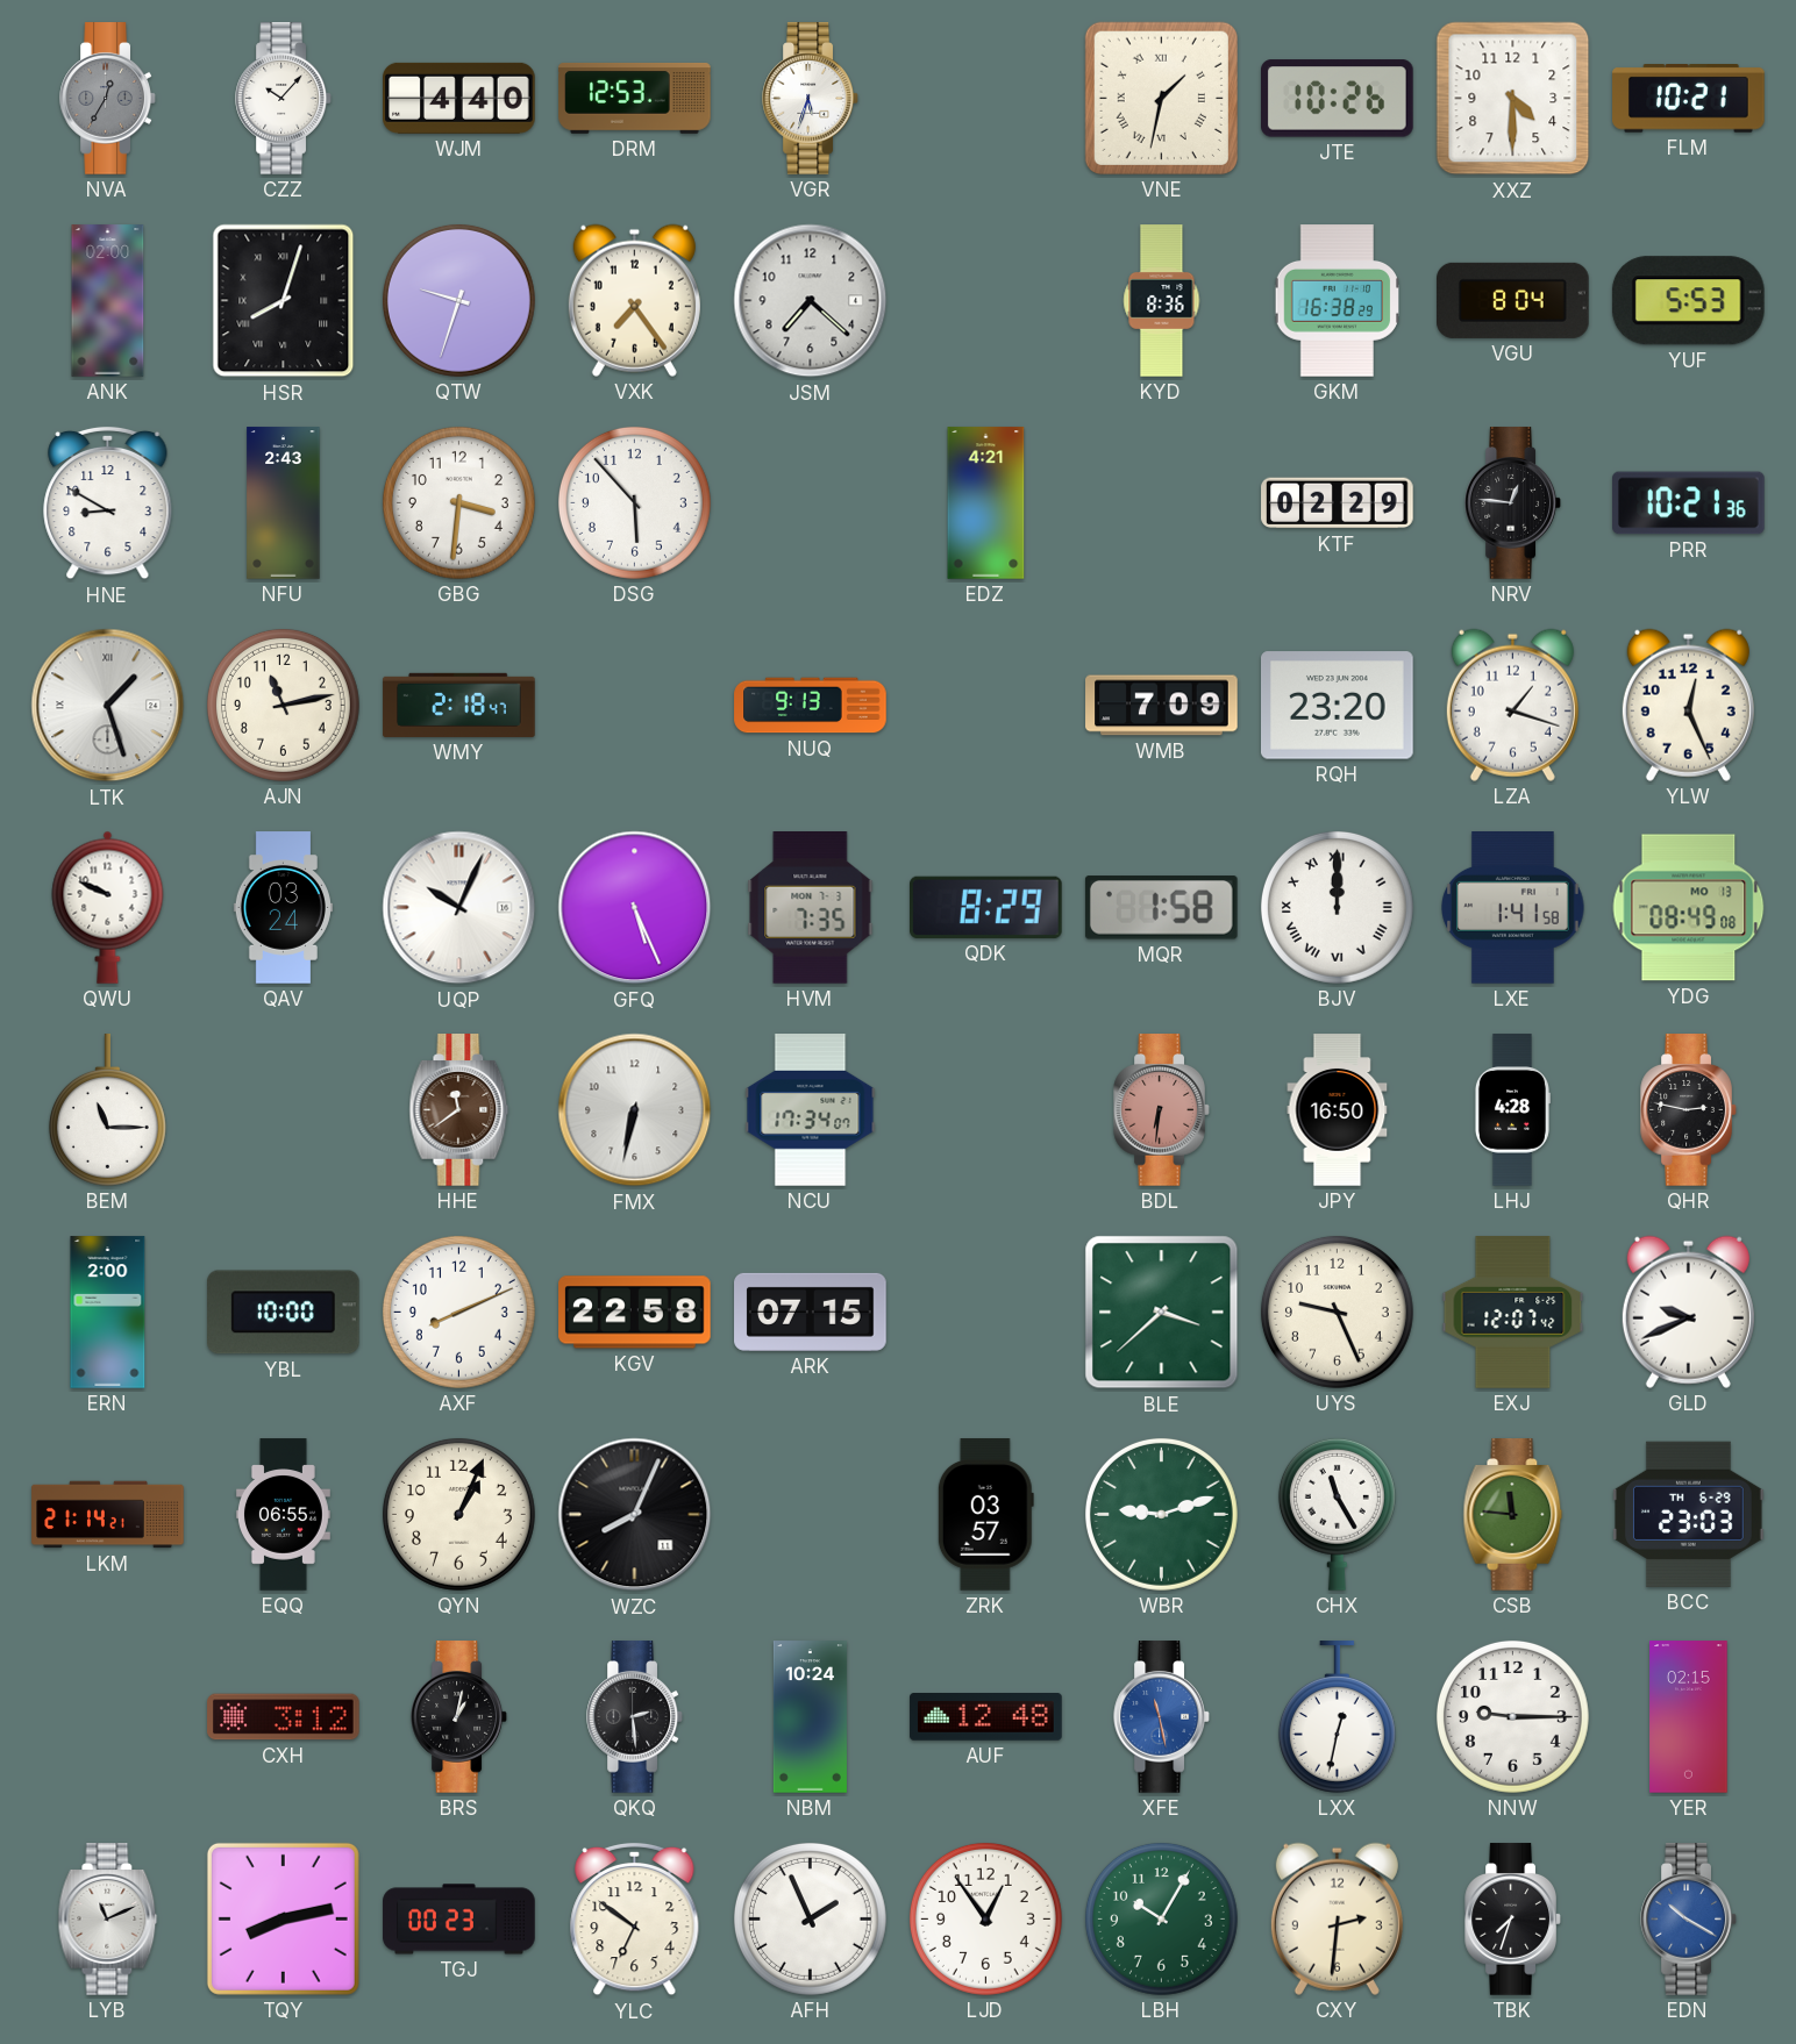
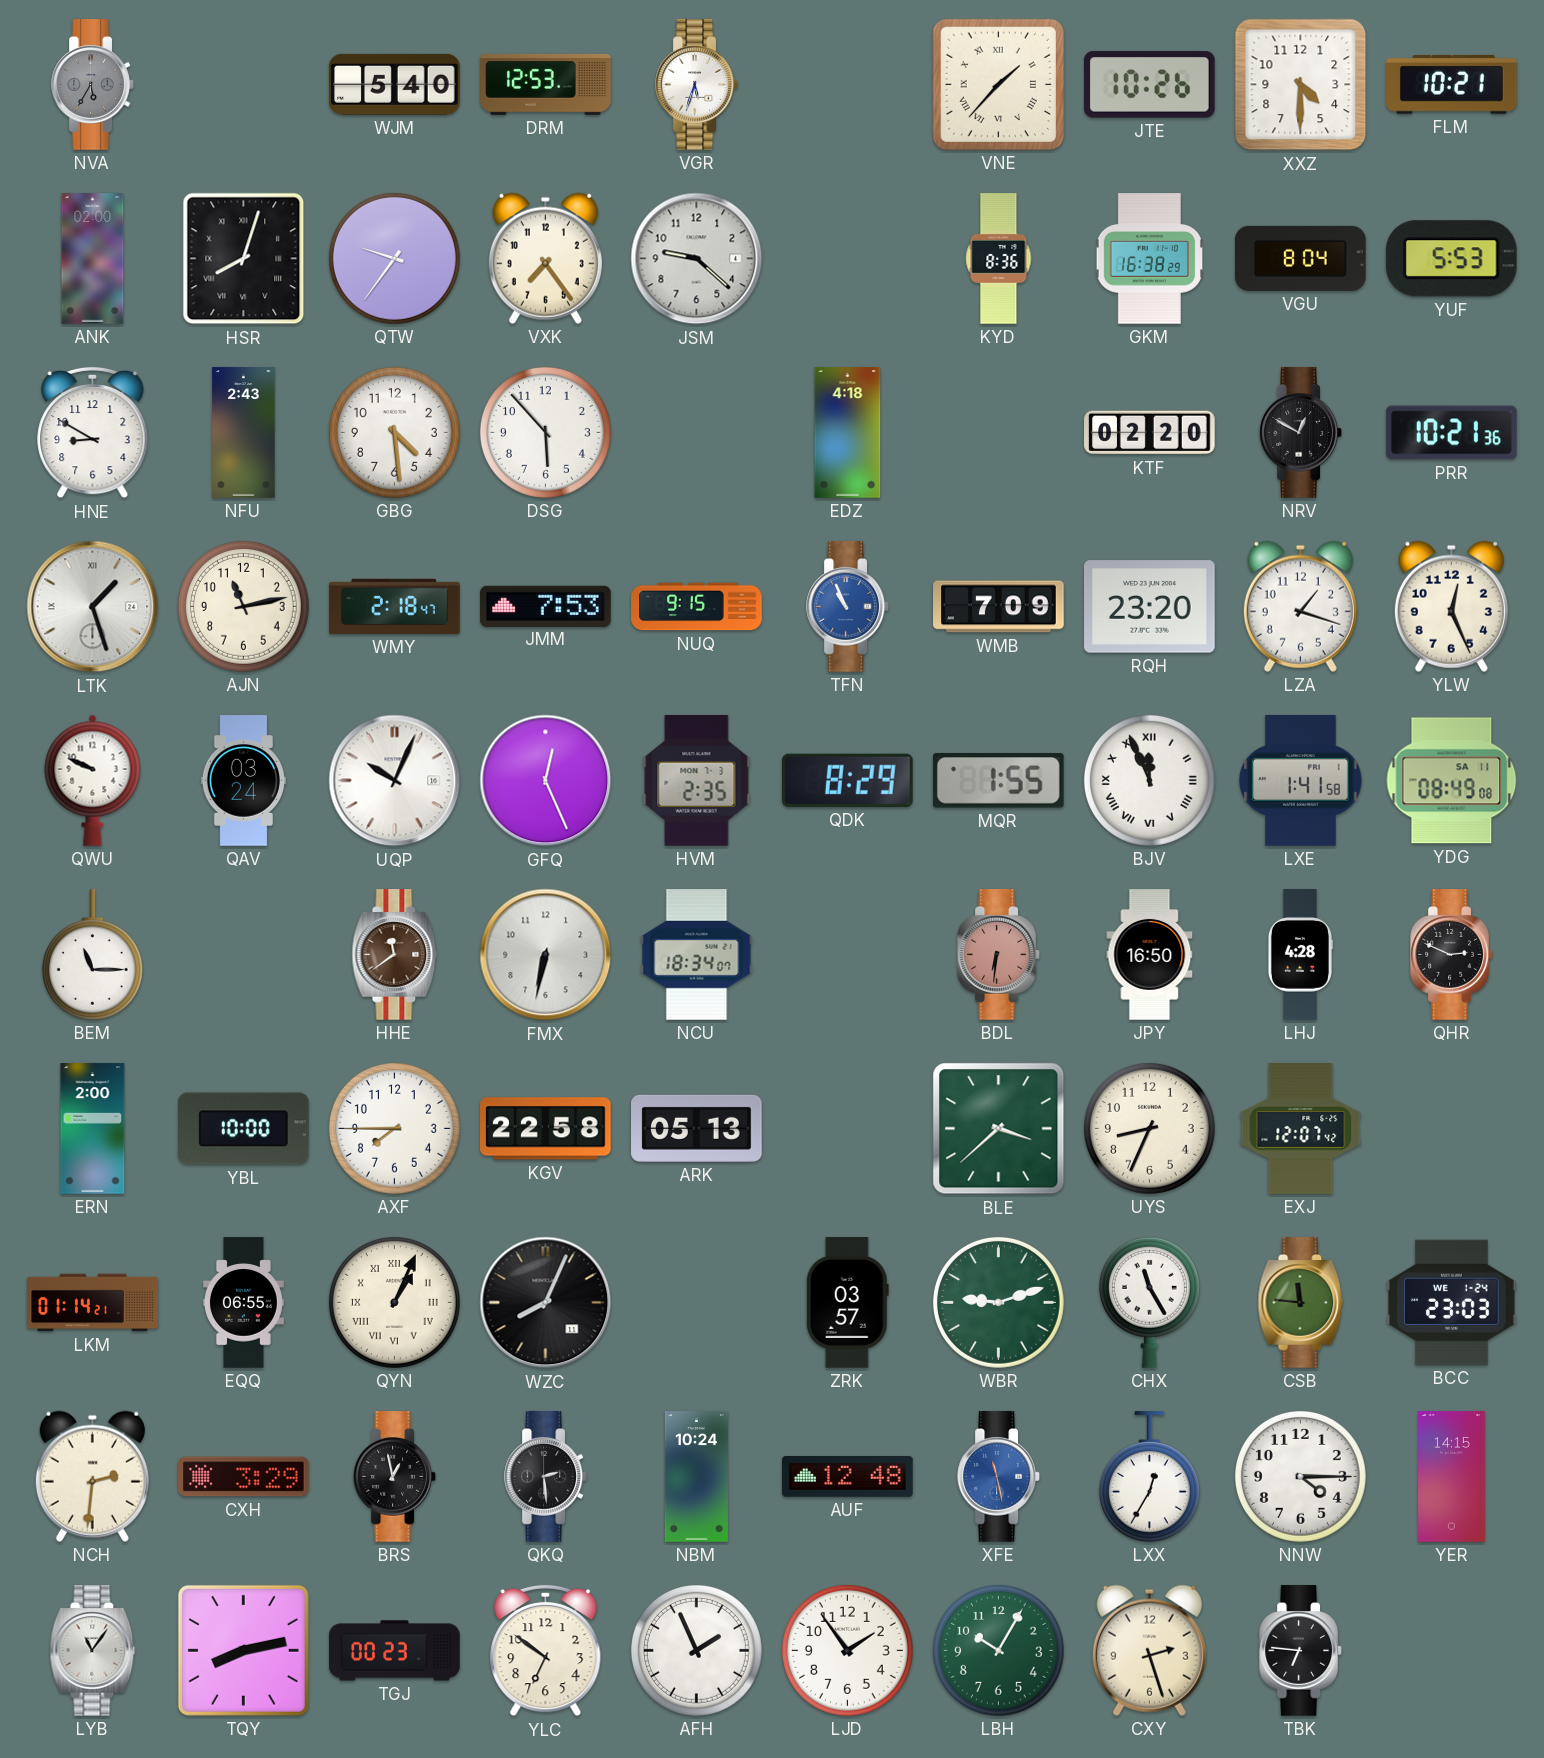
NVA: 12:35 -> 5:35 (93, 85)
CZZ: 10:07 -> none (284, 99)
WJM: 4:40 -> 5:40 (395, 84)
VNE: 1:32 -> 1:37 (998, 84)
QTW: 9:33 -> 9:36 (394, 258)
JSM: 7:22 -> 9:22 (697, 259)
GBG: 3:31 -> 4:29 (394, 432)
EDZ: 4:21 -> 4:18 (848, 433)
KTF: 02:29 -> 02:20 (1150, 433)
NRV: 12:46 -> 12:50 (1301, 433)
JMM: none -> 7:53 (546, 606)
NUQ: 9:13 -> 9:15 (697, 607)
TFN: none -> 10:56 (848, 607)
GFQ: 5:26 -> 12:26 (546, 781)
HVM: 7:35 -> 2:35 (697, 781)
MQR: 1:58 -> 1:55 (998, 781)
BJV: 12:00 -> 11:56 (1149, 780)
YDG date: MO 13 -> SA 11 (1452, 781)
NCU: 17:34 -> 18:34 (697, 955)
QHR: 2:47 -> 2:49 (1452, 955)
AXF: 8:11 -> 7:45 (394, 1128)
ARK: 07:15 -> 05:13 (697, 1128)
UYS: 9:26 -> 8:34 (1149, 1128)
GLD: 9:41 -> none (1688, 1312)
LKM: 21:14 -> 01:14 (93, 1303)
QYN numerals: Arabic -> Roman (394, 1302)
BCC date: TH 6-29 -> WE 1-24 (1452, 1302)
NCH: none -> 2:31 (92, 1476)
CXH: 3:12 -> 3:29 (244, 1477)
BRS: 1:02 -> 12:58 (395, 1477)
LXX: 12:32 -> 12:35 (1149, 1477)
NNW: 9:15 -> 4:15 (1300, 1476)
YER: 02:15 -> 14:15 (1452, 1477)
LYB: 11:11 -> 11:06 (93, 1651)
LJD: 12:54 -> 1:54 (847, 1650)
CXY: 2:31 -> 2:27 (1149, 1650)
TBK: 7:33 -> 6:46 (1301, 1651)
EDN: 10:20 -> none (1689, 1920)
